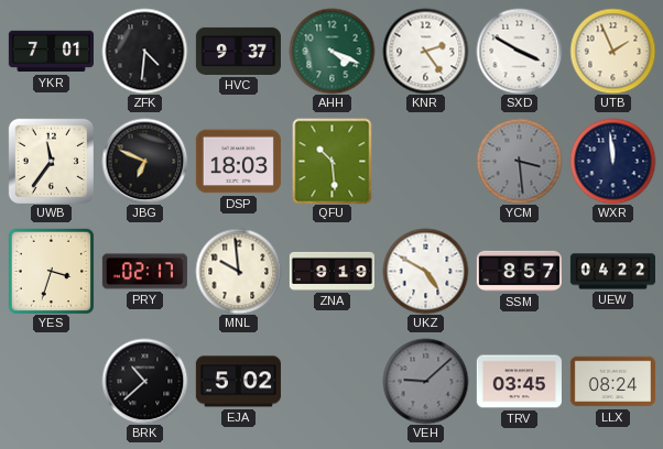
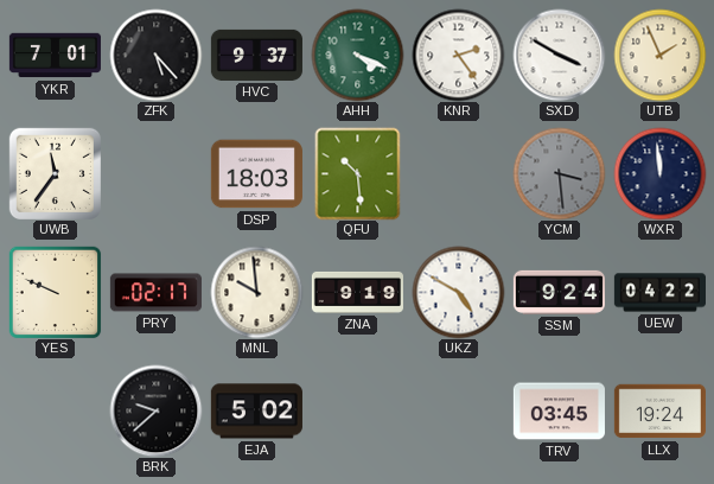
ZFK: 4:31 -> 5:23 (155, 55)
JBG: 6:49 -> none (144, 161)
YES: 3:33 -> 9:49 (55, 292)
SSM: 8:57 -> 9:24 (559, 292)
BRK: 10:38 -> 9:38 (155, 410)
VEH: 9:08 -> none (425, 381)
LLX: 08:24 -> 19:24 (659, 412)
